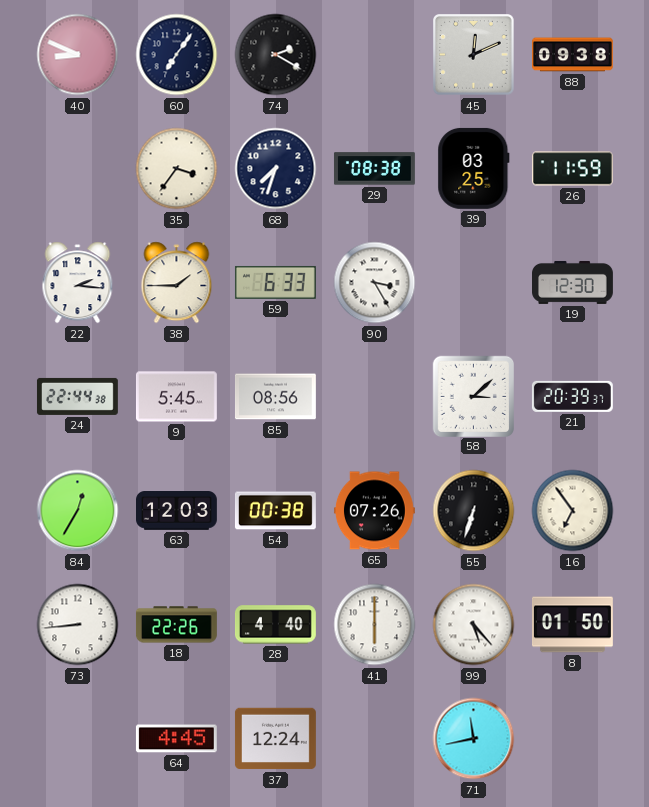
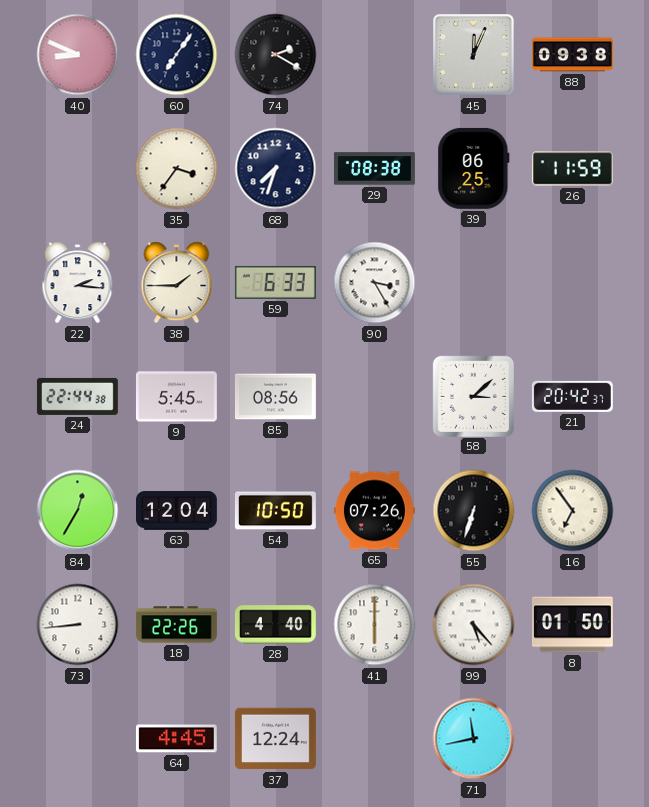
45: 12:11 -> 12:04 (474, 55)
39: 03:25 -> 06:25 (474, 168)
19: 12:30 -> none (573, 282)
21: 20:39 -> 20:42 (572, 396)
63: 12:03 -> 12:04 (177, 511)
54: 00:38 -> 10:50 (275, 511)
